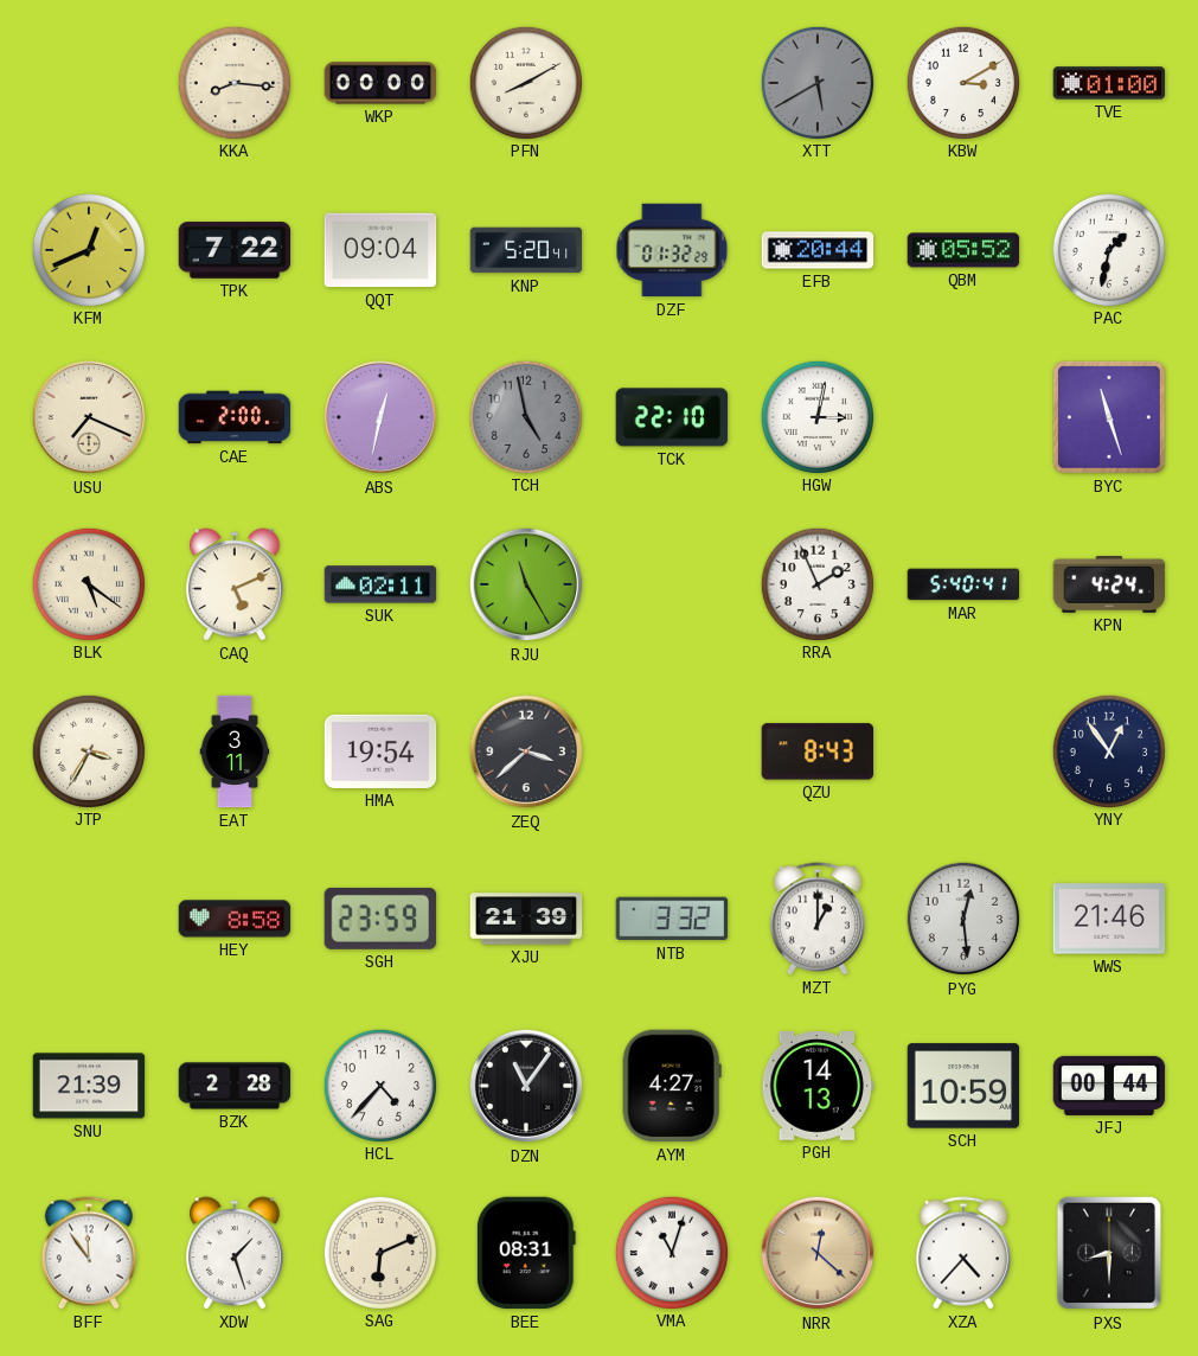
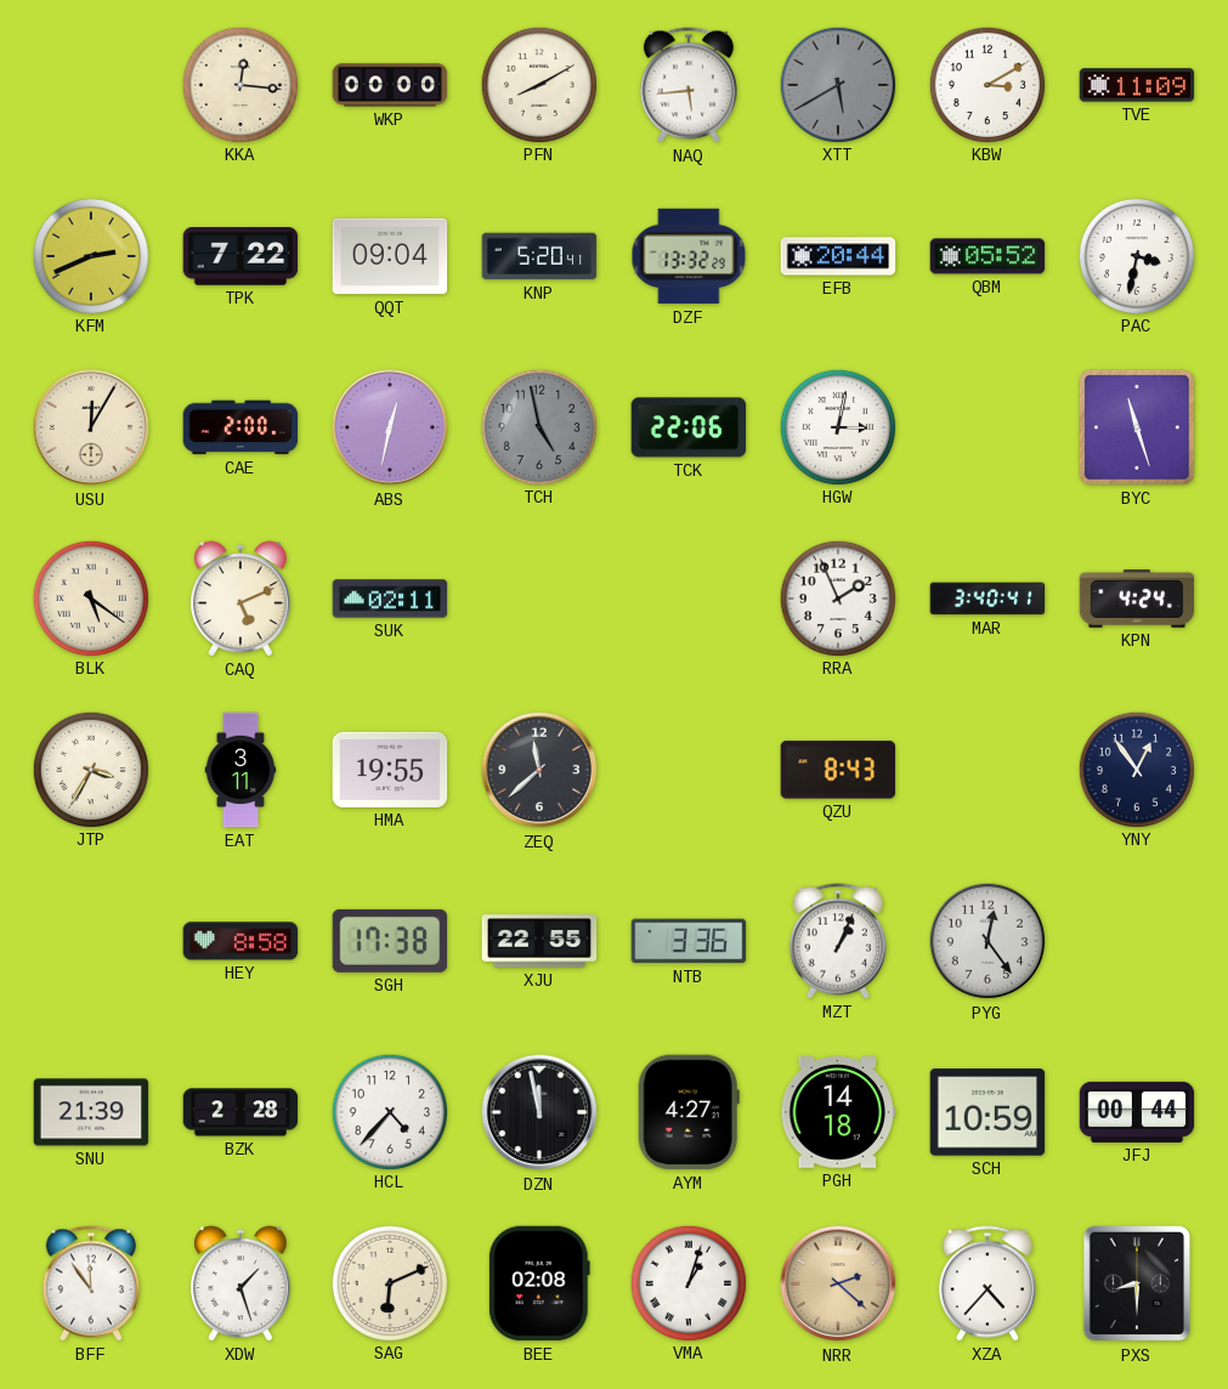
KKA: 8:16 -> 12:16 (239, 84)
NAQ: none -> 5:44 (689, 85)
TVE: 01:00 -> 11:09 (1137, 85)
KFM: 12:41 -> 2:41 (90, 255)
DZF: 01:32 -> 13:32 (689, 256)
PAC: 1:32 -> 3:32 (1136, 255)
USU: 7:19 -> 12:05 (91, 427)
TCK: 22:10 -> 22:06 (689, 427)
RJU: 11:25 -> none (526, 584)
MAR: 5:40 -> 3:40 (988, 599)
HMA: 19:54 -> 19:55 (390, 770)
ZEQ: 3:38 -> 11:38 (539, 770)
SGH: 23:59 -> 17:38 (390, 941)
XJU: 21:39 -> 22:55 (539, 941)
NTB: 3:32 -> 3:36 (689, 941)
MZT: 1:00 -> 1:04 (838, 941)
PYG: 12:29 -> 12:24 (988, 941)
WWS: 21:46 -> none (1109, 919)
DZN: 11:06 -> 11:58 (539, 1112)
PGH: 14:13 -> 14:18 (838, 1113)
BEE: 08:31 -> 02:08 (539, 1283)
VMA: 11:03 -> 1:03 (687, 1282)
NRR: 12:22 -> 2:22 (838, 1283)
